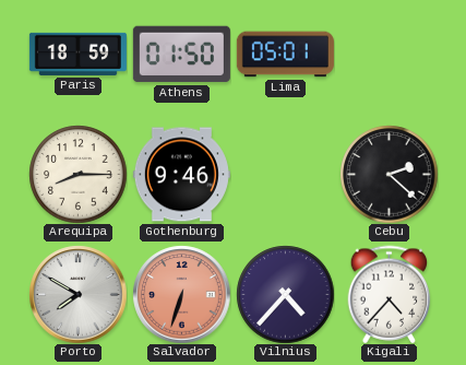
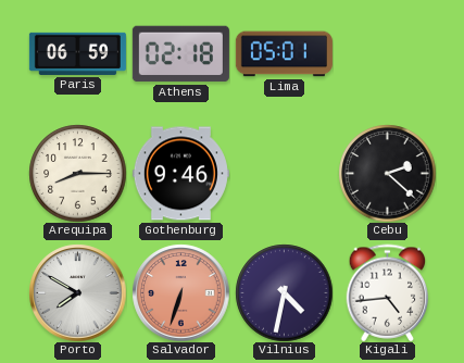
Paris: 18:59 -> 06:59 (77, 53)
Athens: 01:50 -> 02:18 (180, 54)
Vilnius: 4:37 -> 4:32 (284, 292)
Kigali: 4:37 -> 4:44 (388, 292)
